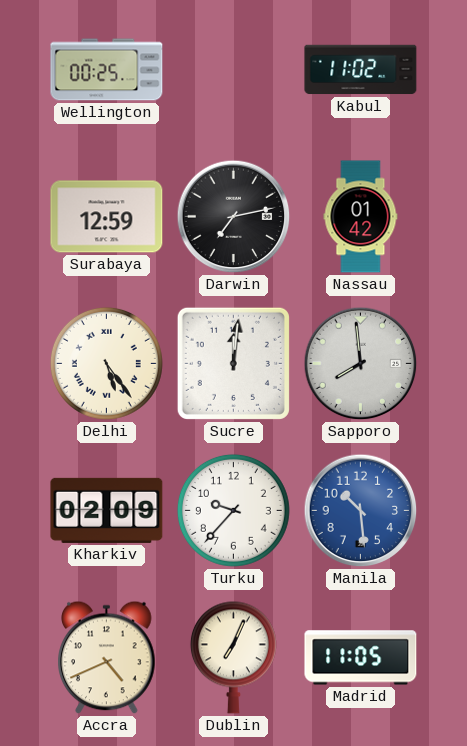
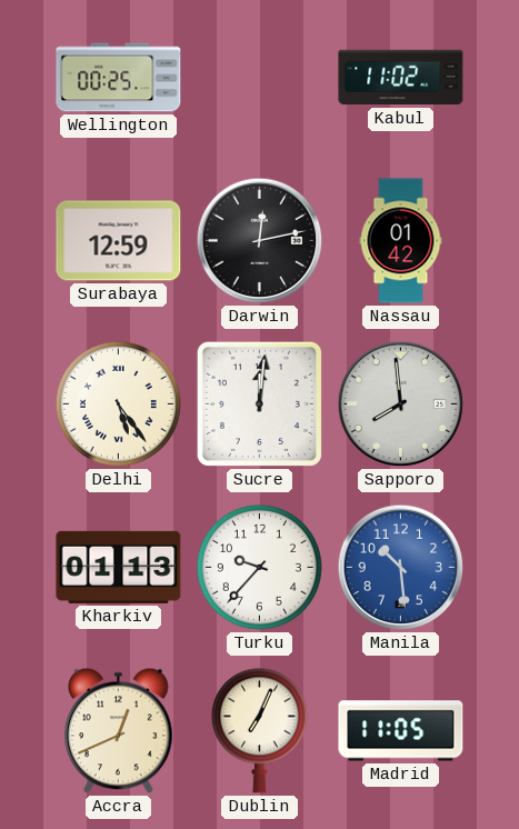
Darwin: 7:13 -> 12:13 (260, 241)
Kharkiv: 02:09 -> 01:13 (119, 567)
Accra: 4:41 -> 12:41 (119, 731)
